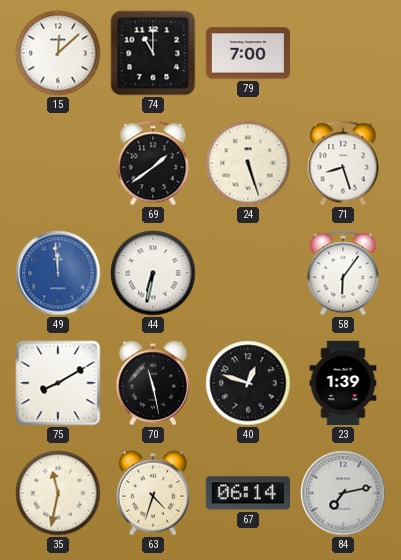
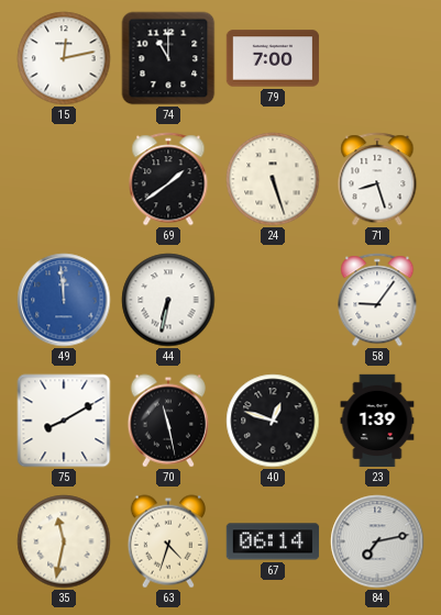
15: 12:08 -> 12:13 (64, 58)
58: 6:06 -> 9:06 (377, 300)
